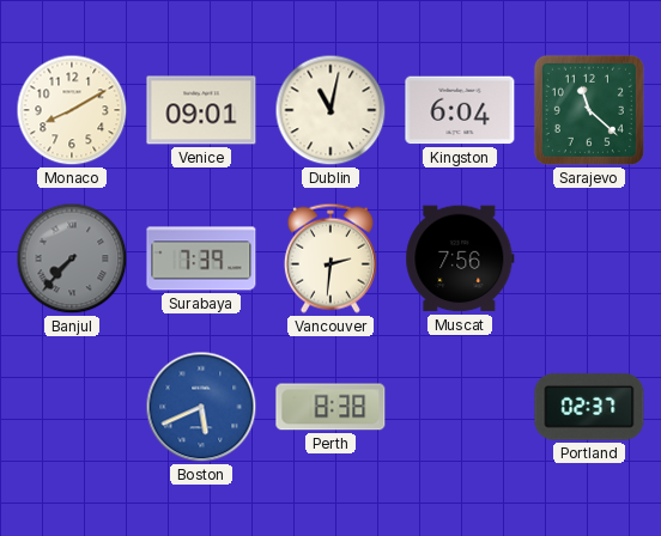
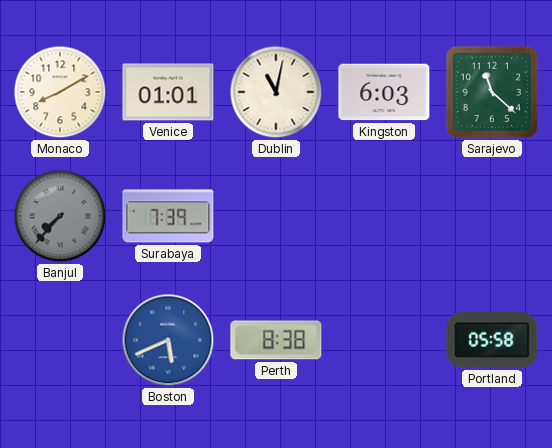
Venice: 09:01 -> 01:01 (168, 92)
Kingston: 6:04 -> 6:03 (384, 92)
Vancouver: 2:31 -> none (330, 258)
Muscat: 7:56 -> none (460, 258)
Portland: 02:37 -> 05:58 (492, 340)
